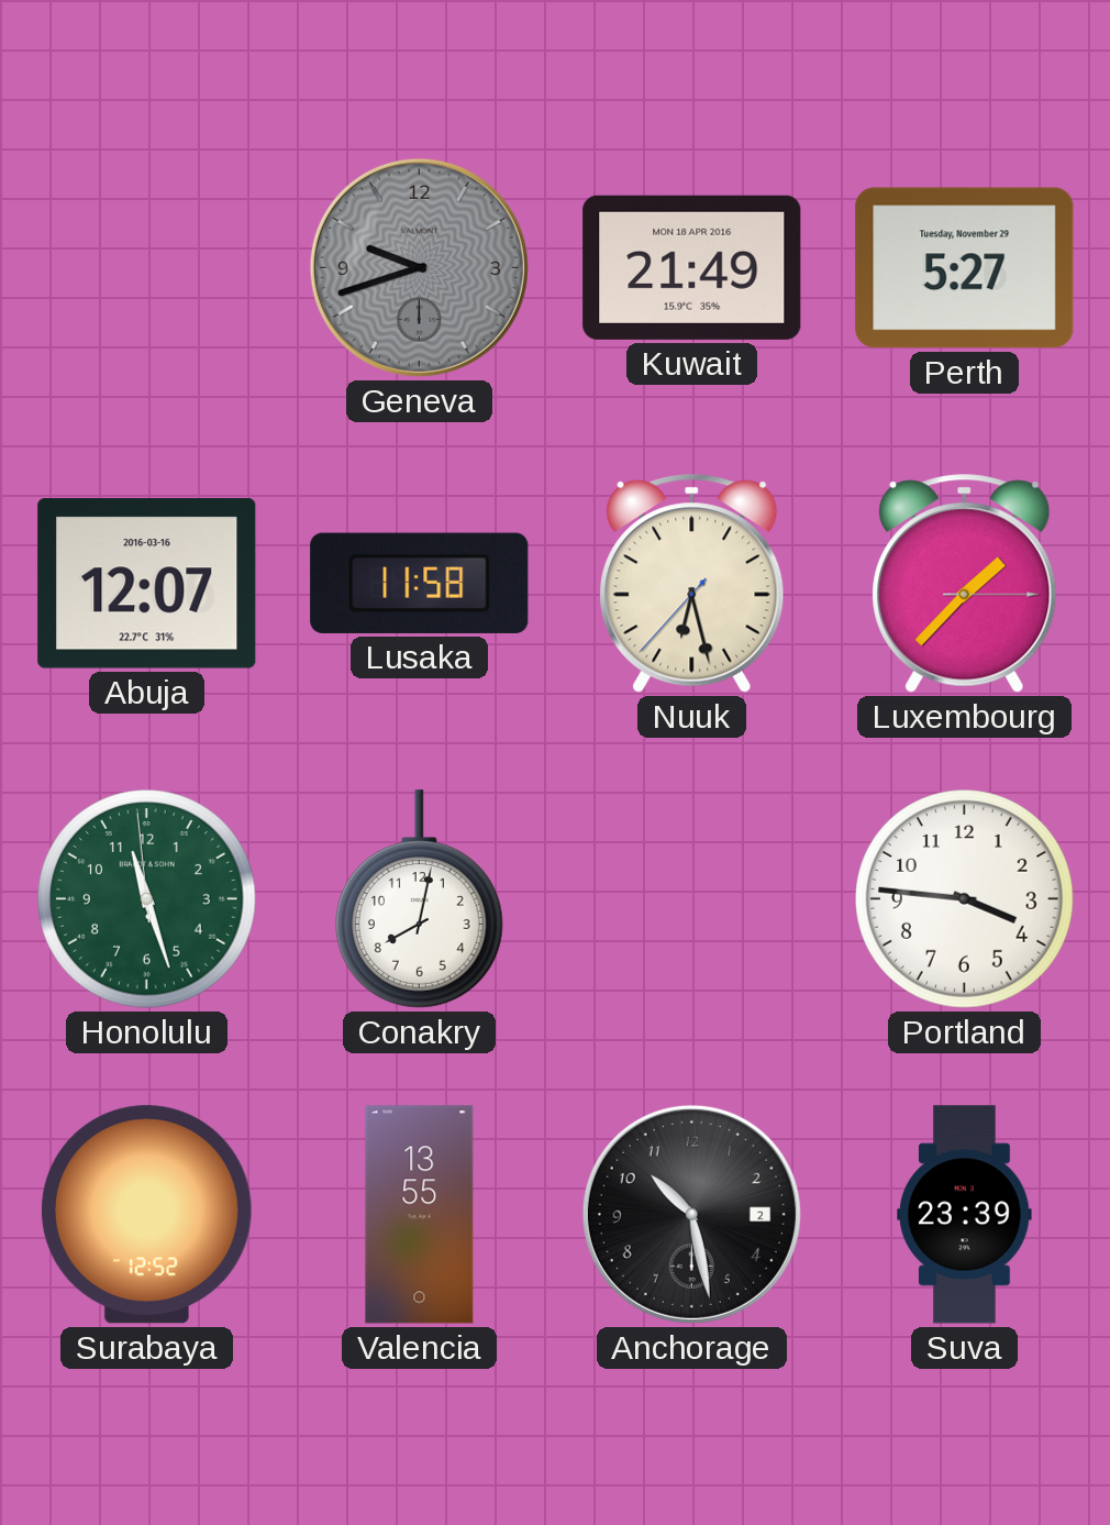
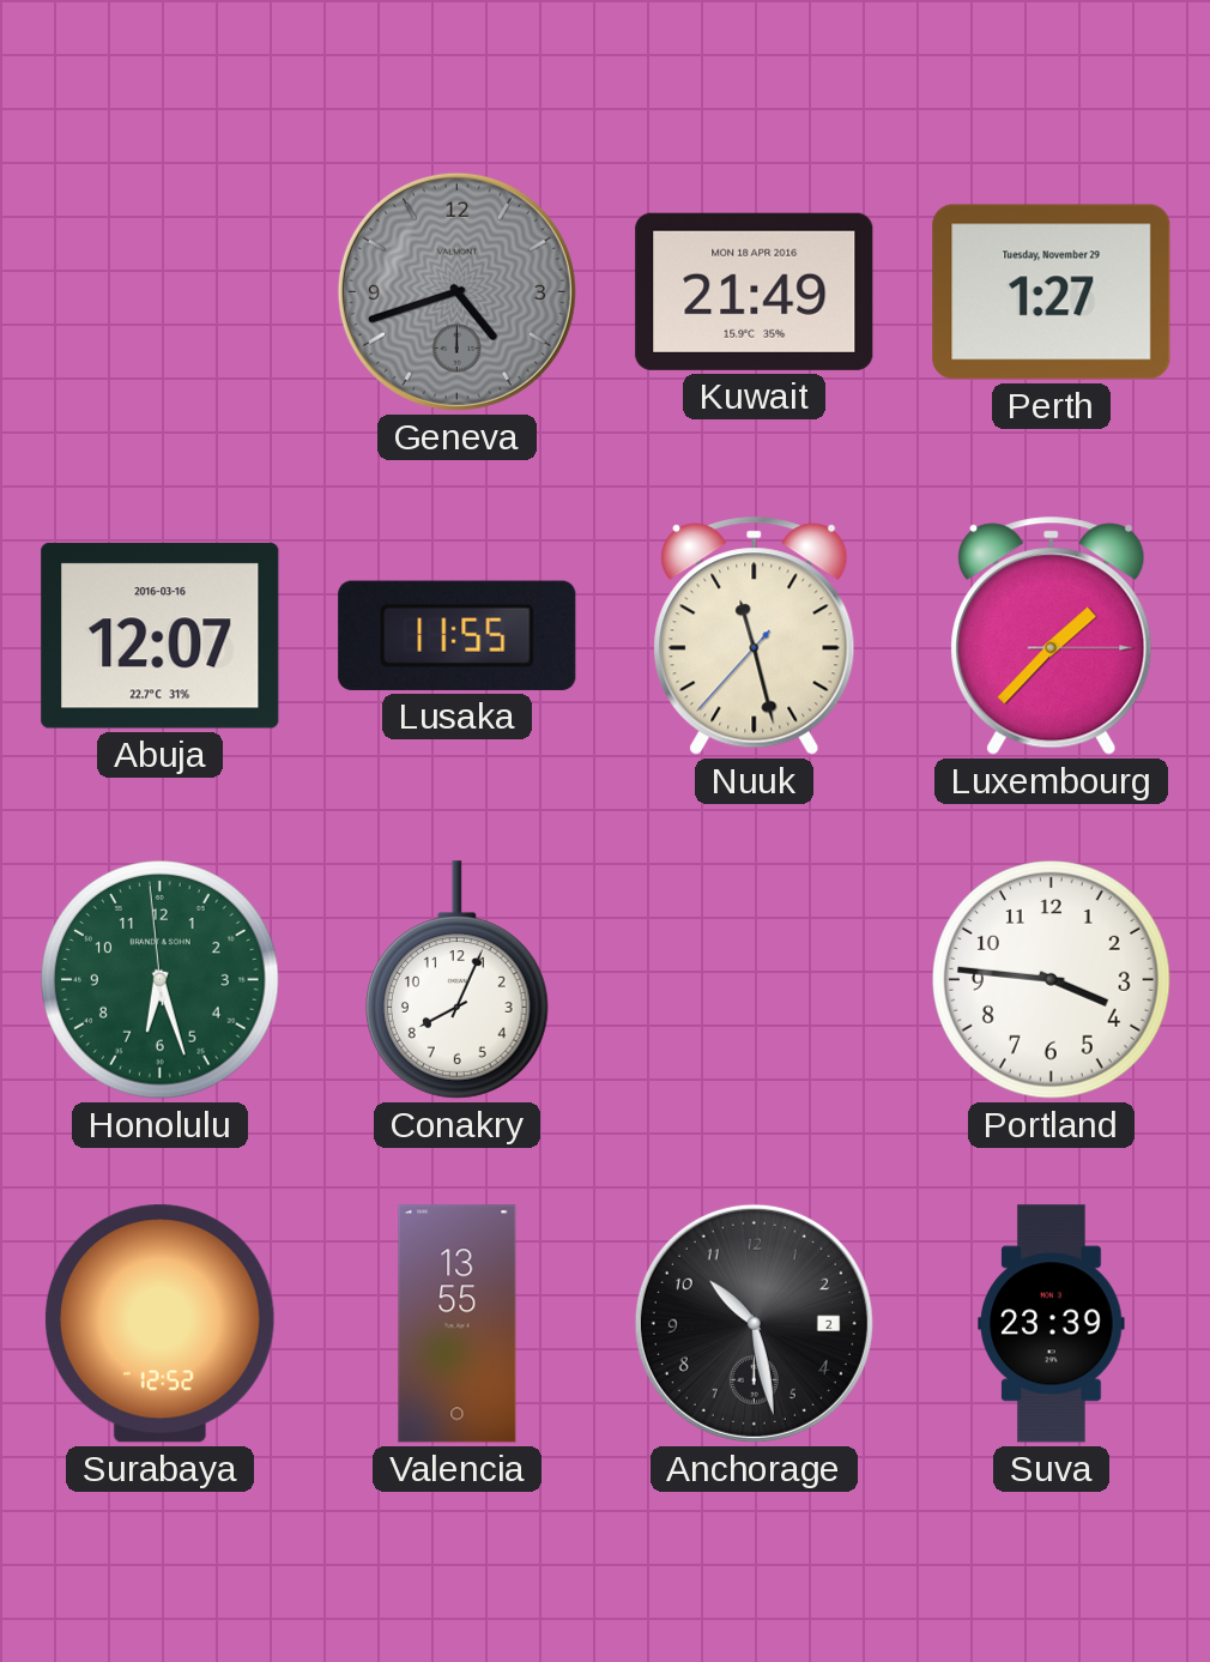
Geneva: 9:42 -> 4:42 (456, 291)
Perth: 5:27 -> 1:27 (1052, 292)
Lusaka: 11:58 -> 11:55 (458, 635)
Nuuk: 6:27 -> 11:27 (755, 635)
Honolulu: 11:26 -> 6:26 (161, 980)
Conakry: 8:02 -> 8:04 (456, 980)
